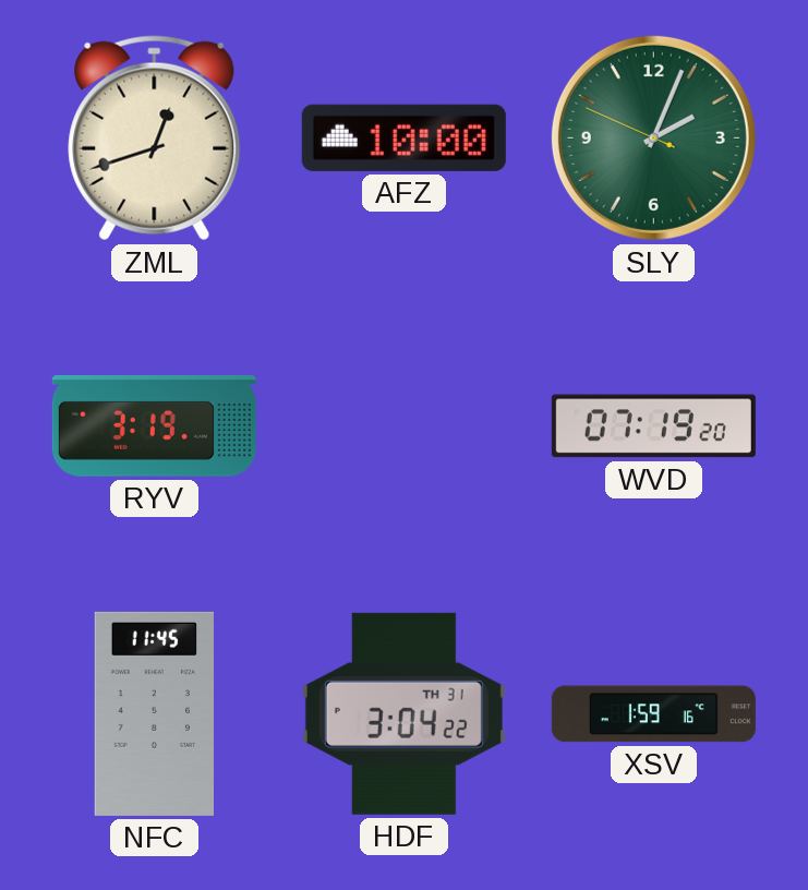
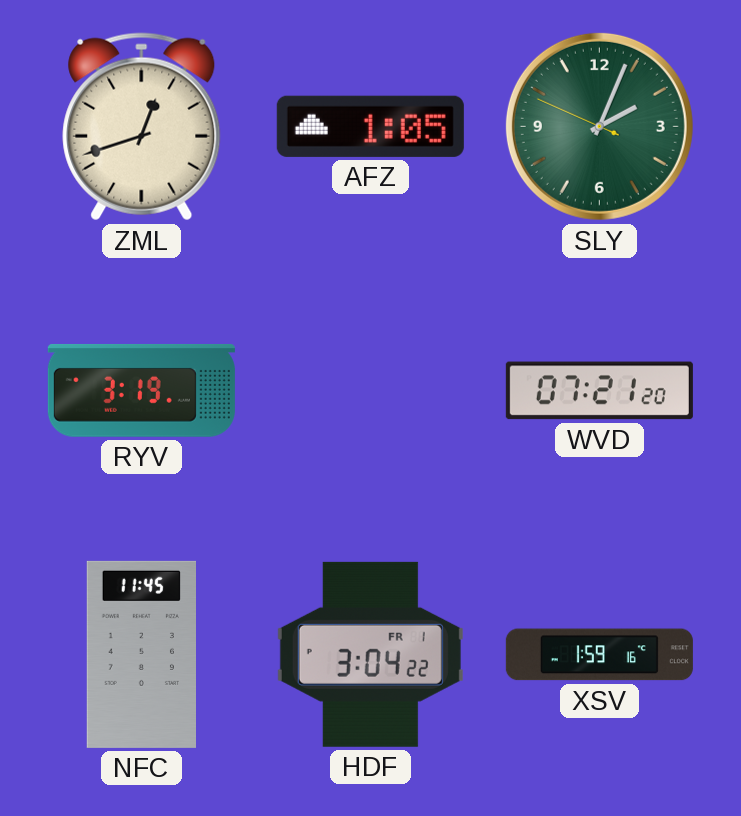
AFZ: 10:00 -> 1:05 (370, 126)
WVD: 07:19 -> 07:21 (599, 391)
HDF date: TH 31 -> FR 1 (370, 654)
